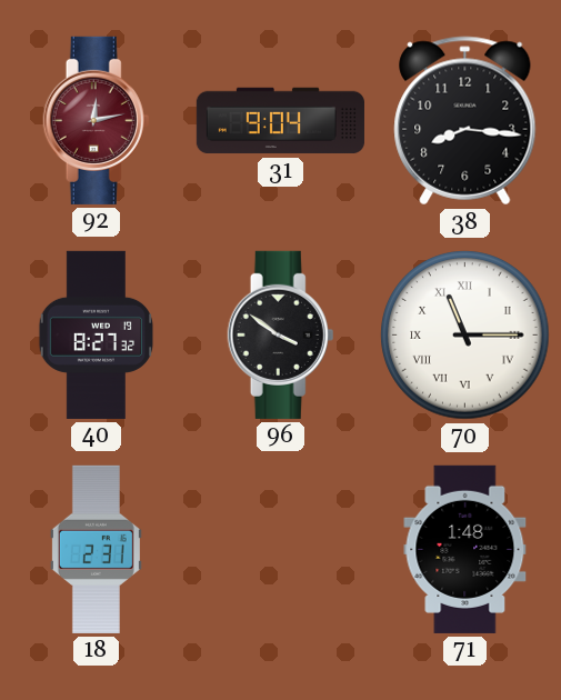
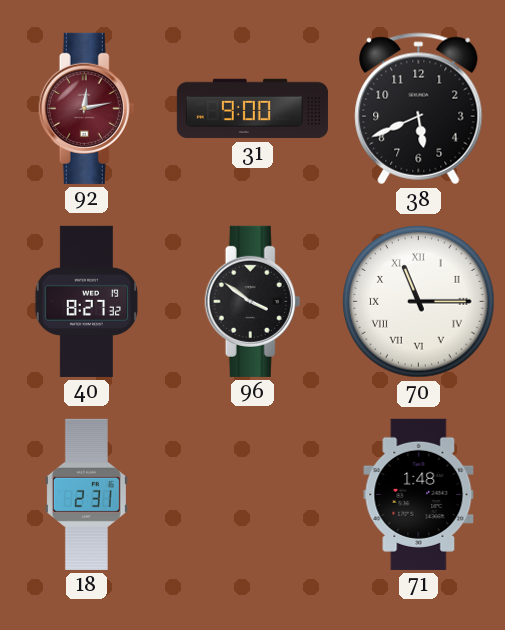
31: 9:04 -> 9:00 (252, 109)
38: 8:16 -> 5:41 (419, 109)
